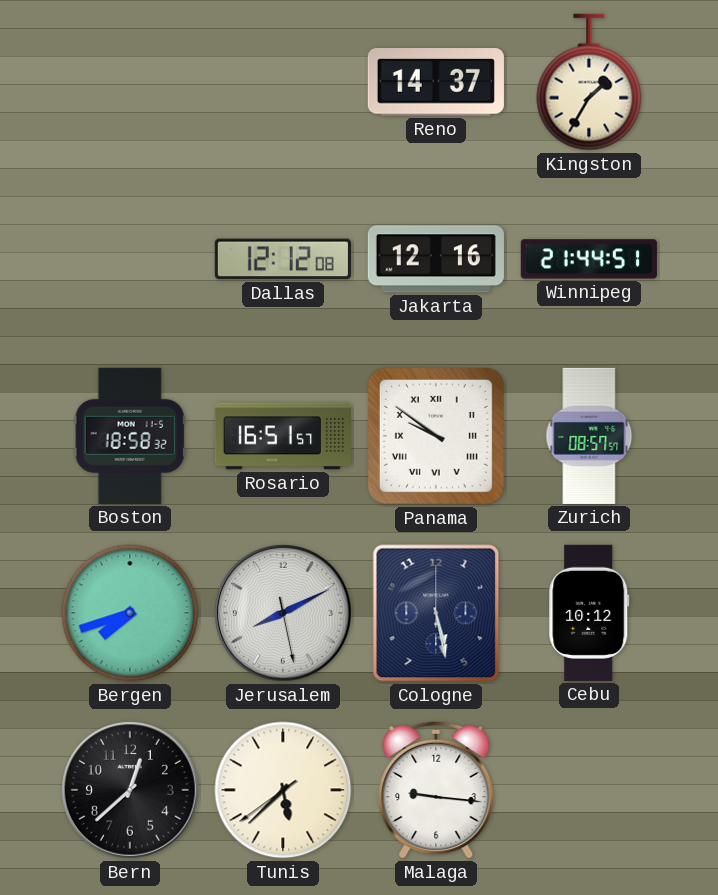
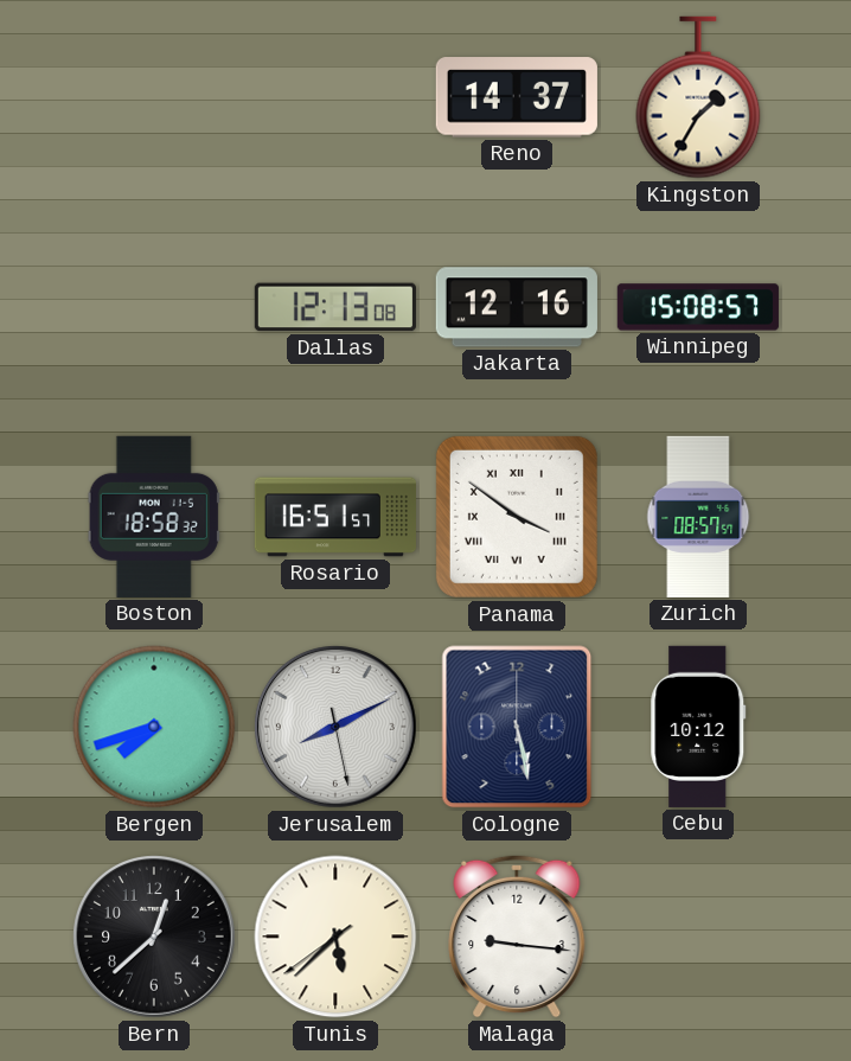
Dallas: 12:12 -> 12:13 (335, 307)
Winnipeg: 21:44 -> 15:08 (698, 307)
Panama: 9:51 -> 3:51 (517, 517)
